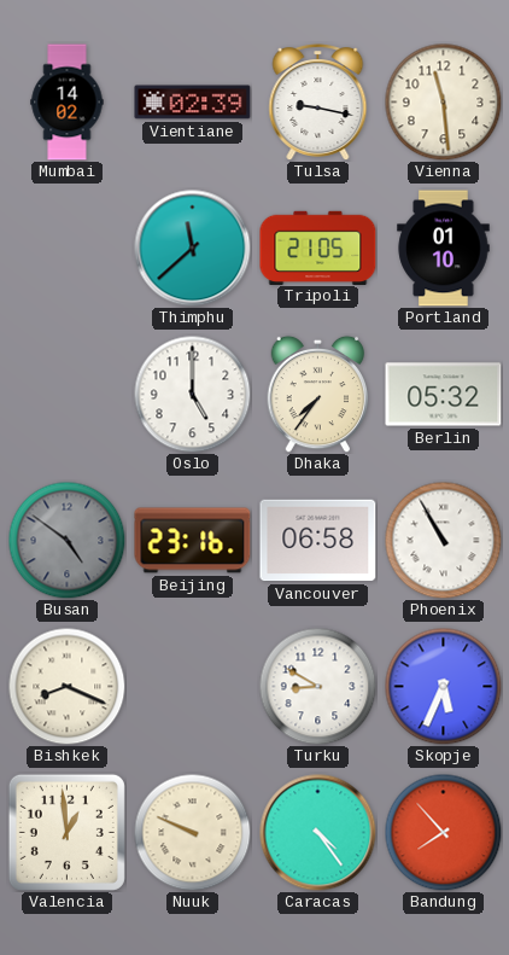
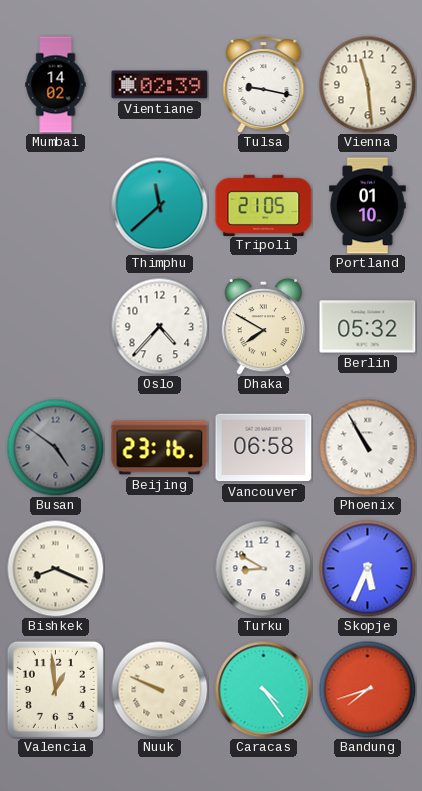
Oslo: 5:00 -> 4:37 (159, 326)
Dhaka: 7:36 -> 7:50 (264, 326)
Bandung: 7:53 -> 7:42 (367, 689)
